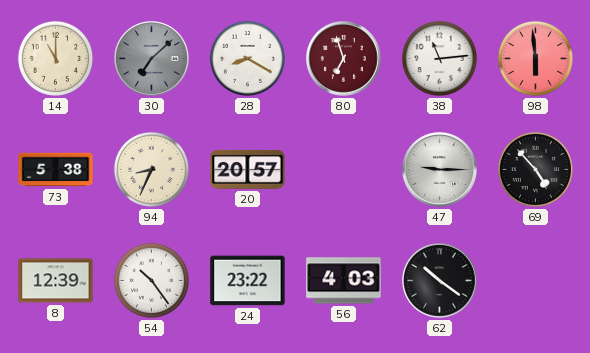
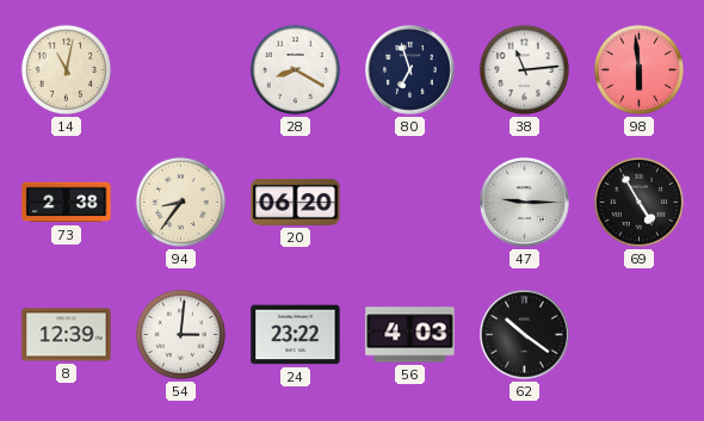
14: 11:00 -> 11:02 (66, 69)
30: 7:08 -> none (152, 59)
80 dial: burgundy -> navy (410, 70)
73: 5:38 -> 2:38 (67, 203)
94: 8:34 -> 8:36 (180, 202)
20: 20:57 -> 06:20 (296, 202)
69: 4:53 -> 4:55 (638, 202)
54: 10:24 -> 3:01 (180, 334)
